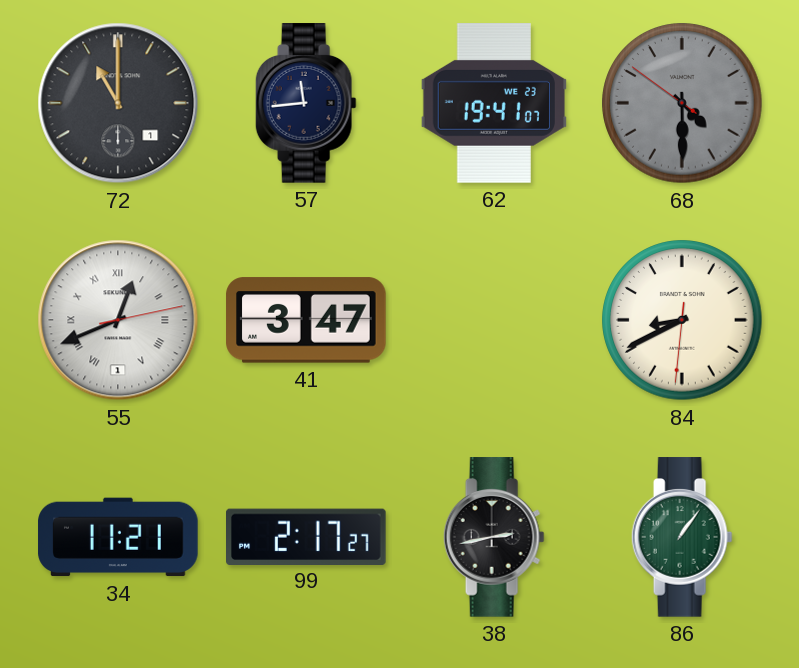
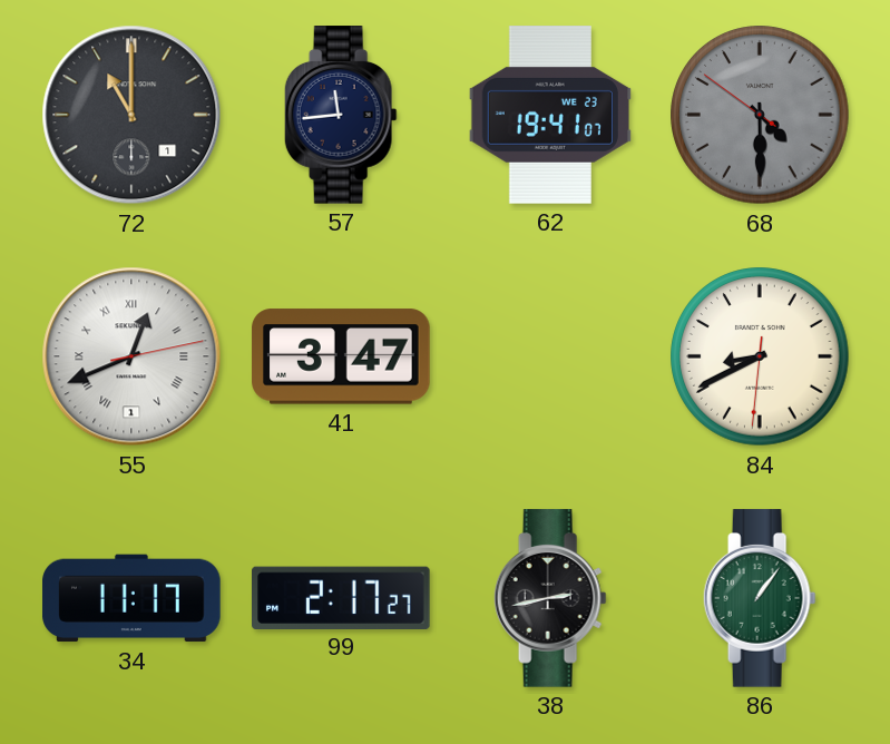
34: 11:21 -> 11:17 (131, 598)
